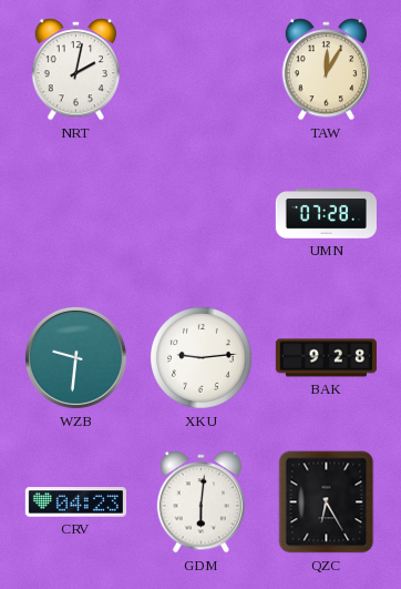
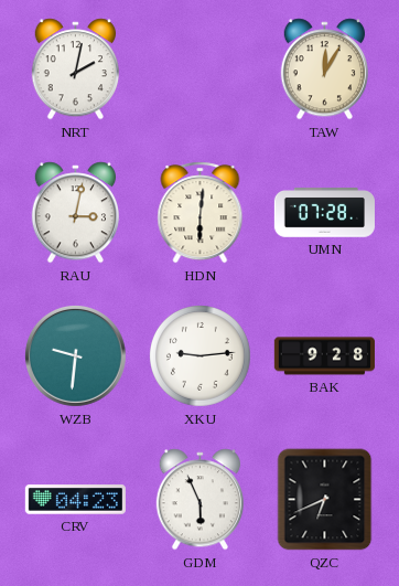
RAU: none -> 3:02 (75, 213)
HDN: none -> 6:01 (201, 213)
GDM: 6:01 -> 5:56 (199, 500)
QZC: 6:25 -> 6:41 (325, 500)
